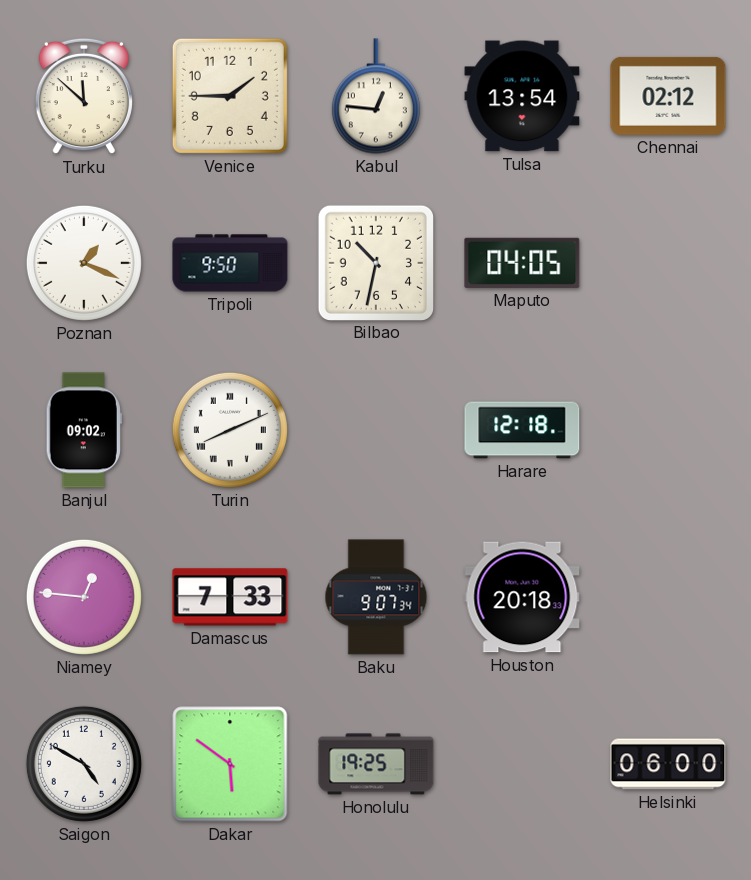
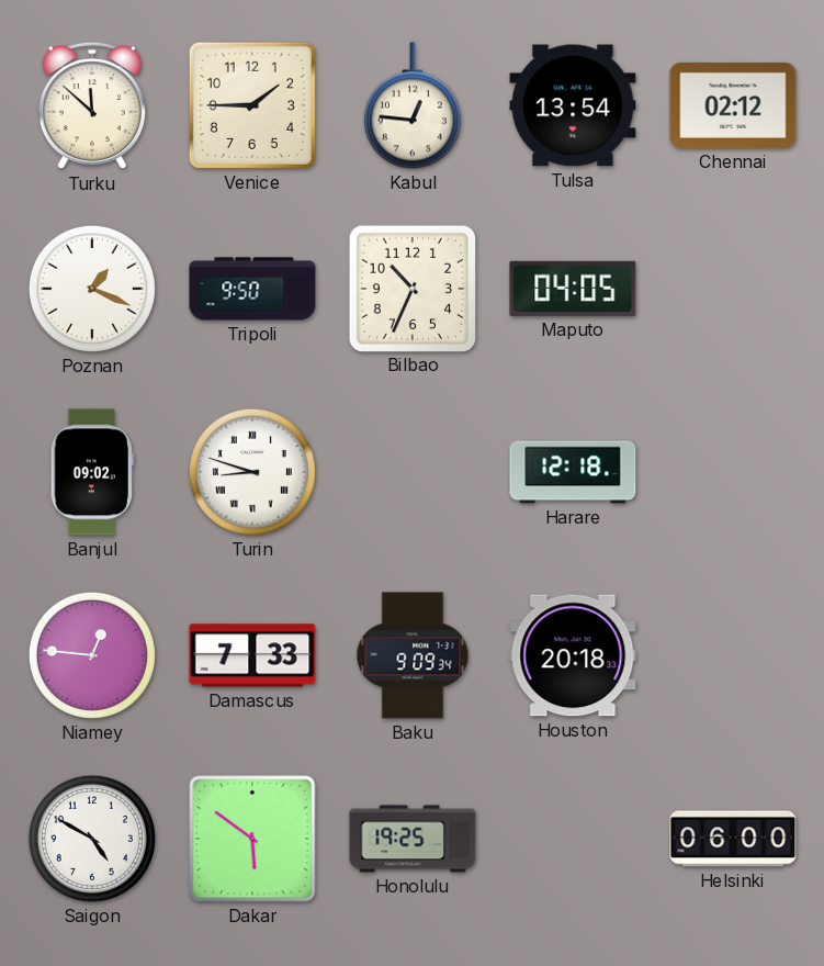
Bilbao: 10:32 -> 10:34 (411, 288)
Turin: 8:11 -> 8:48 (252, 472)
Baku: 9:07 -> 9:09 (413, 655)
